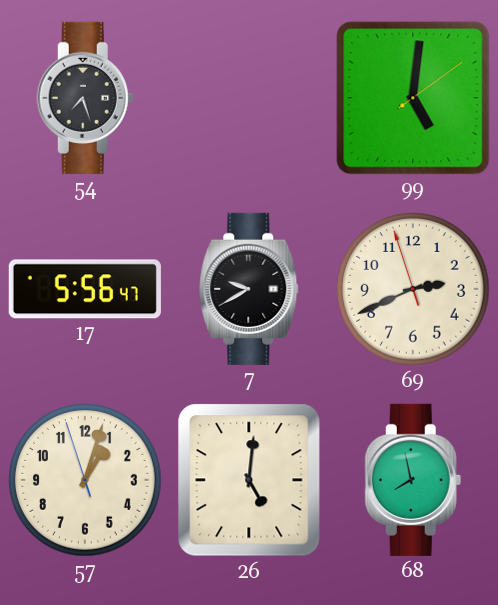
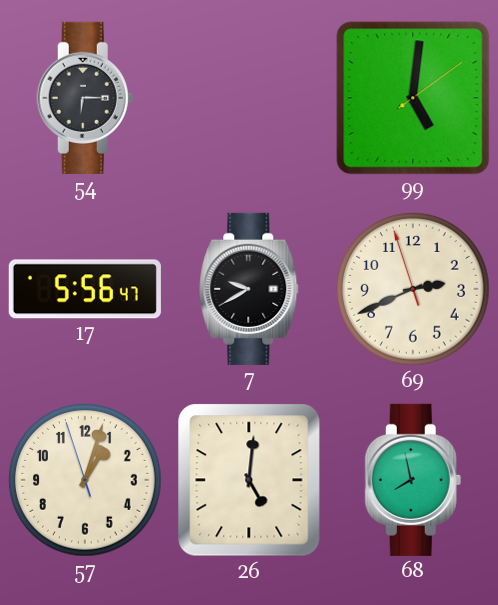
54: 7:27 -> 6:15 (85, 98)
